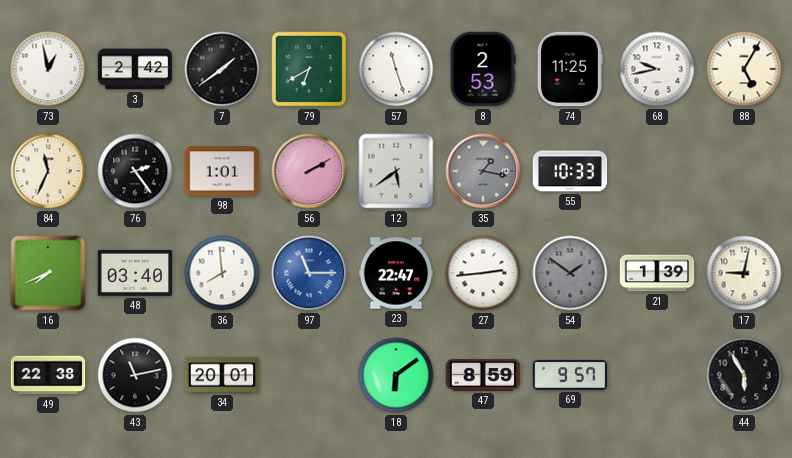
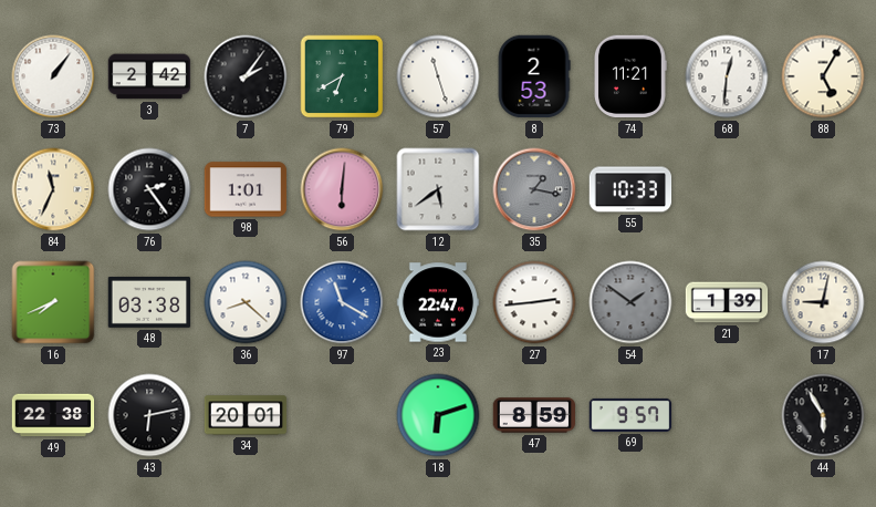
73: 12:58 -> 1:06 (53, 76)
7: 1:39 -> 2:06 (246, 76)
74: 11:25 -> 11:21 (630, 76)
68: 9:43 -> 12:31 (727, 76)
56: 2:10 -> 6:01 (342, 189)
48: 03:40 -> 03:38 (149, 302)
36: 7:59 -> 8:22 (246, 302)
97: 11:15 -> 11:20 (342, 302)
43: 11:13 -> 6:13 (149, 415)
18: 6:09 -> 6:12 (438, 415)
